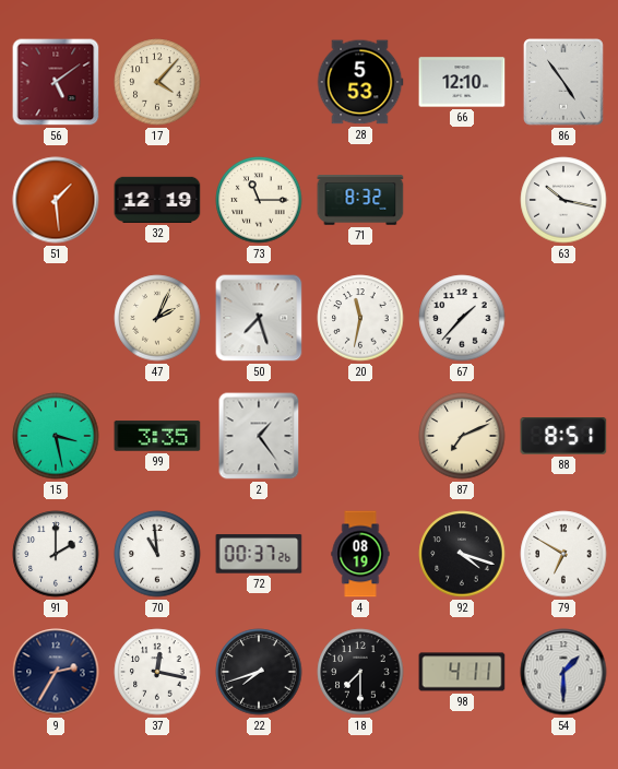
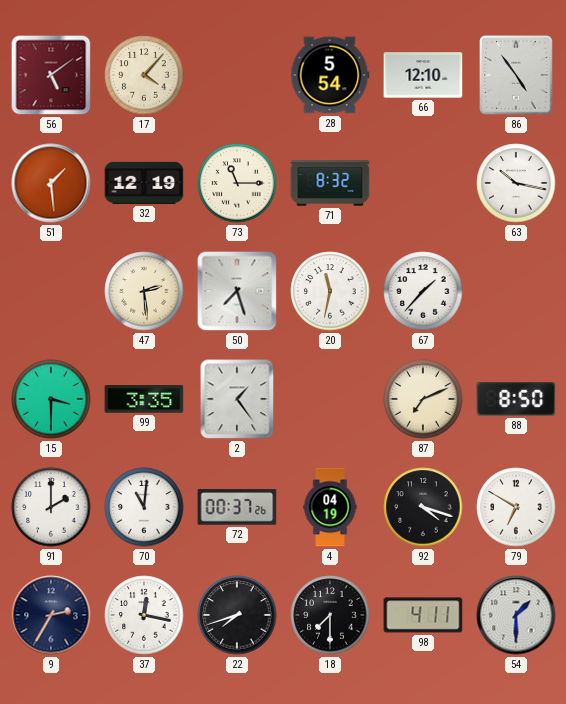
28: 5:53 -> 5:54 (330, 75)
47: 2:04 -> 2:29 (144, 291)
15: 3:28 -> 3:30 (51, 399)
88: 8:51 -> 8:50 (516, 400)
70: 10:59 -> 11:01 (144, 507)
4: 08:19 -> 04:19 (330, 507)
